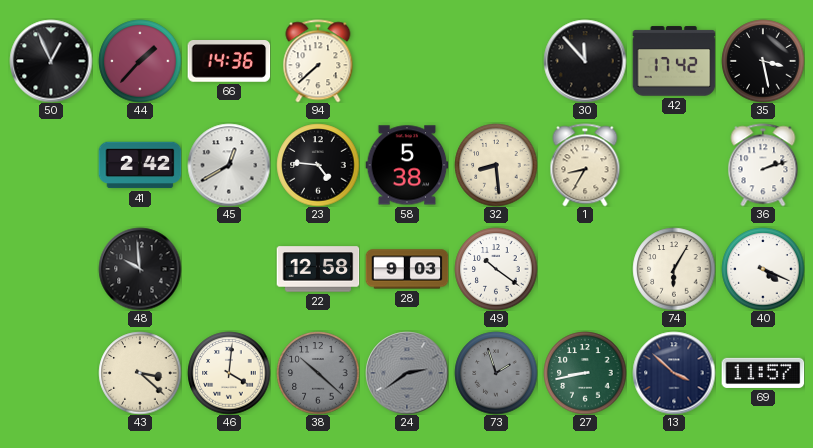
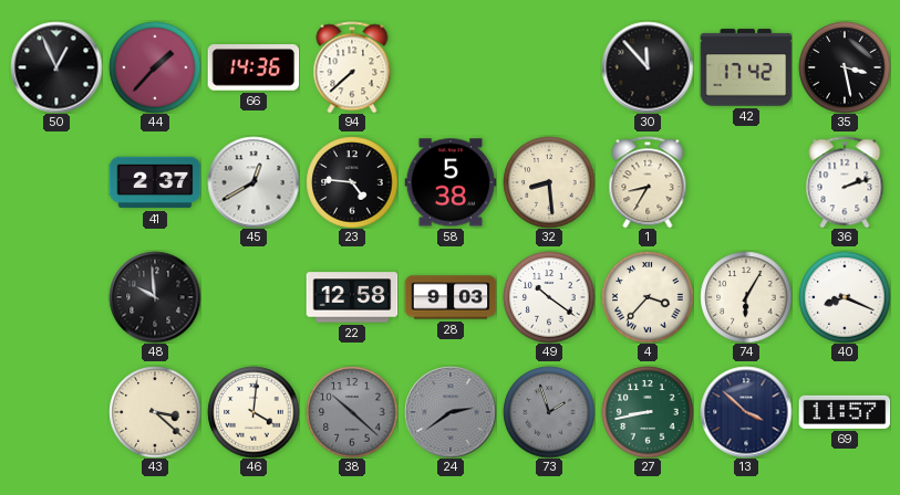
41: 2:42 -> 2:37 (155, 182)
4: none -> 3:37 (648, 297)
40: 4:19 -> 8:19 (845, 297)
